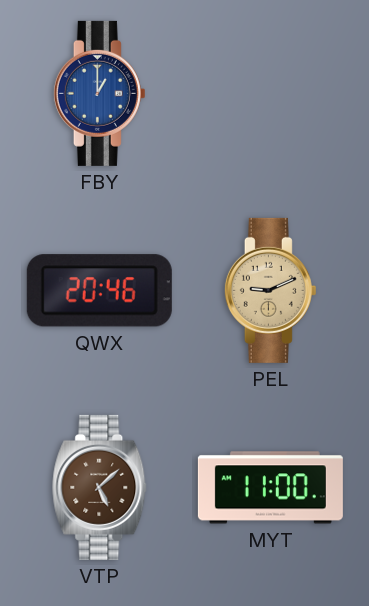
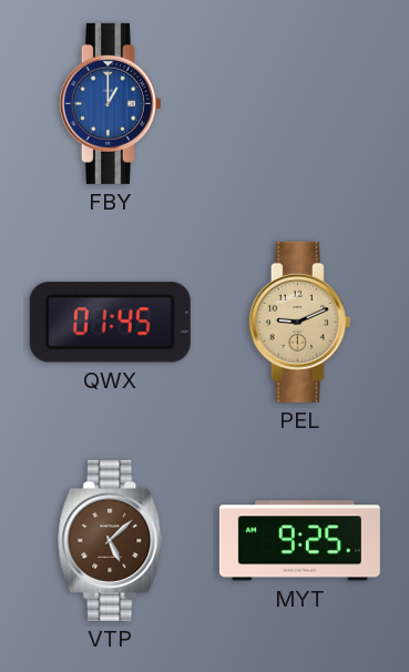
QWX: 20:46 -> 01:45 (110, 323)
MYT: 11:00 -> 9:25 (299, 541)
